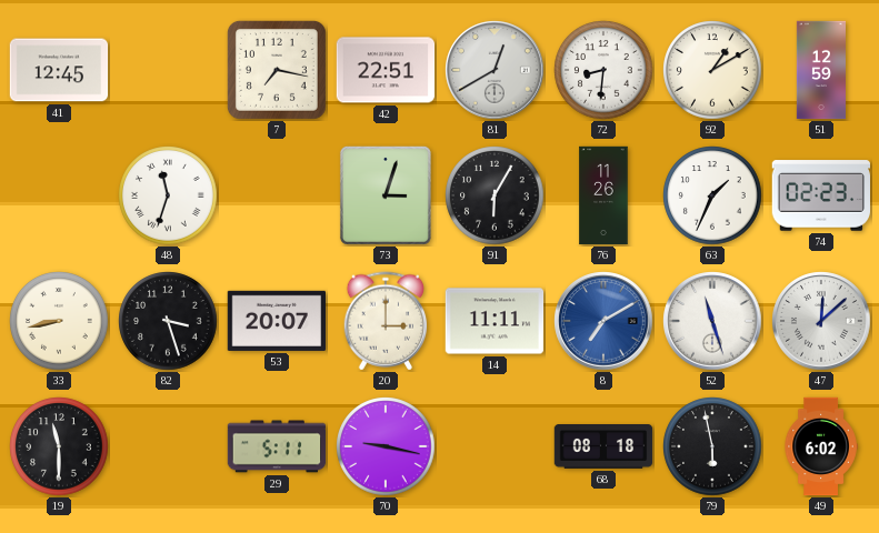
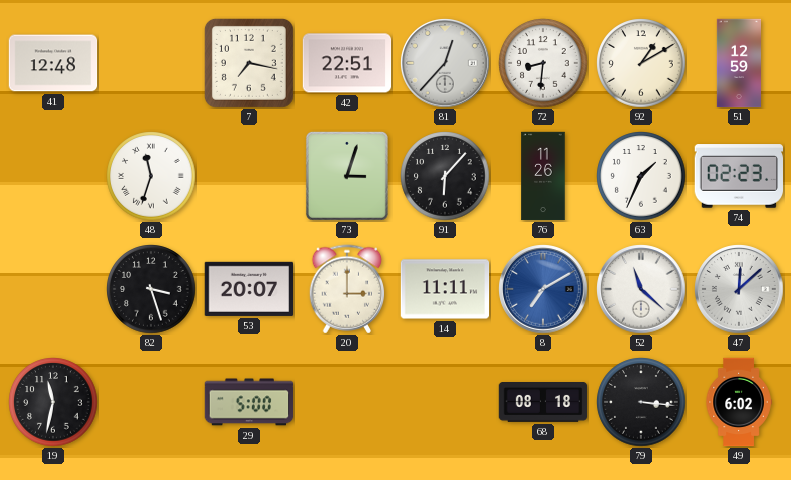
41: 12:45 -> 12:48 (53, 63)
81: 12:40 -> 12:37 (445, 63)
91: 6:05 -> 6:07 (445, 176)
33: 8:43 -> none (59, 321)
52: 11:27 -> 11:22 (641, 289)
19: 11:30 -> 11:32 (53, 402)
29: 5:11 -> 5:00 (249, 402)
70: 9:17 -> none (386, 446)
79: 5:58 -> 3:16 (641, 402)
